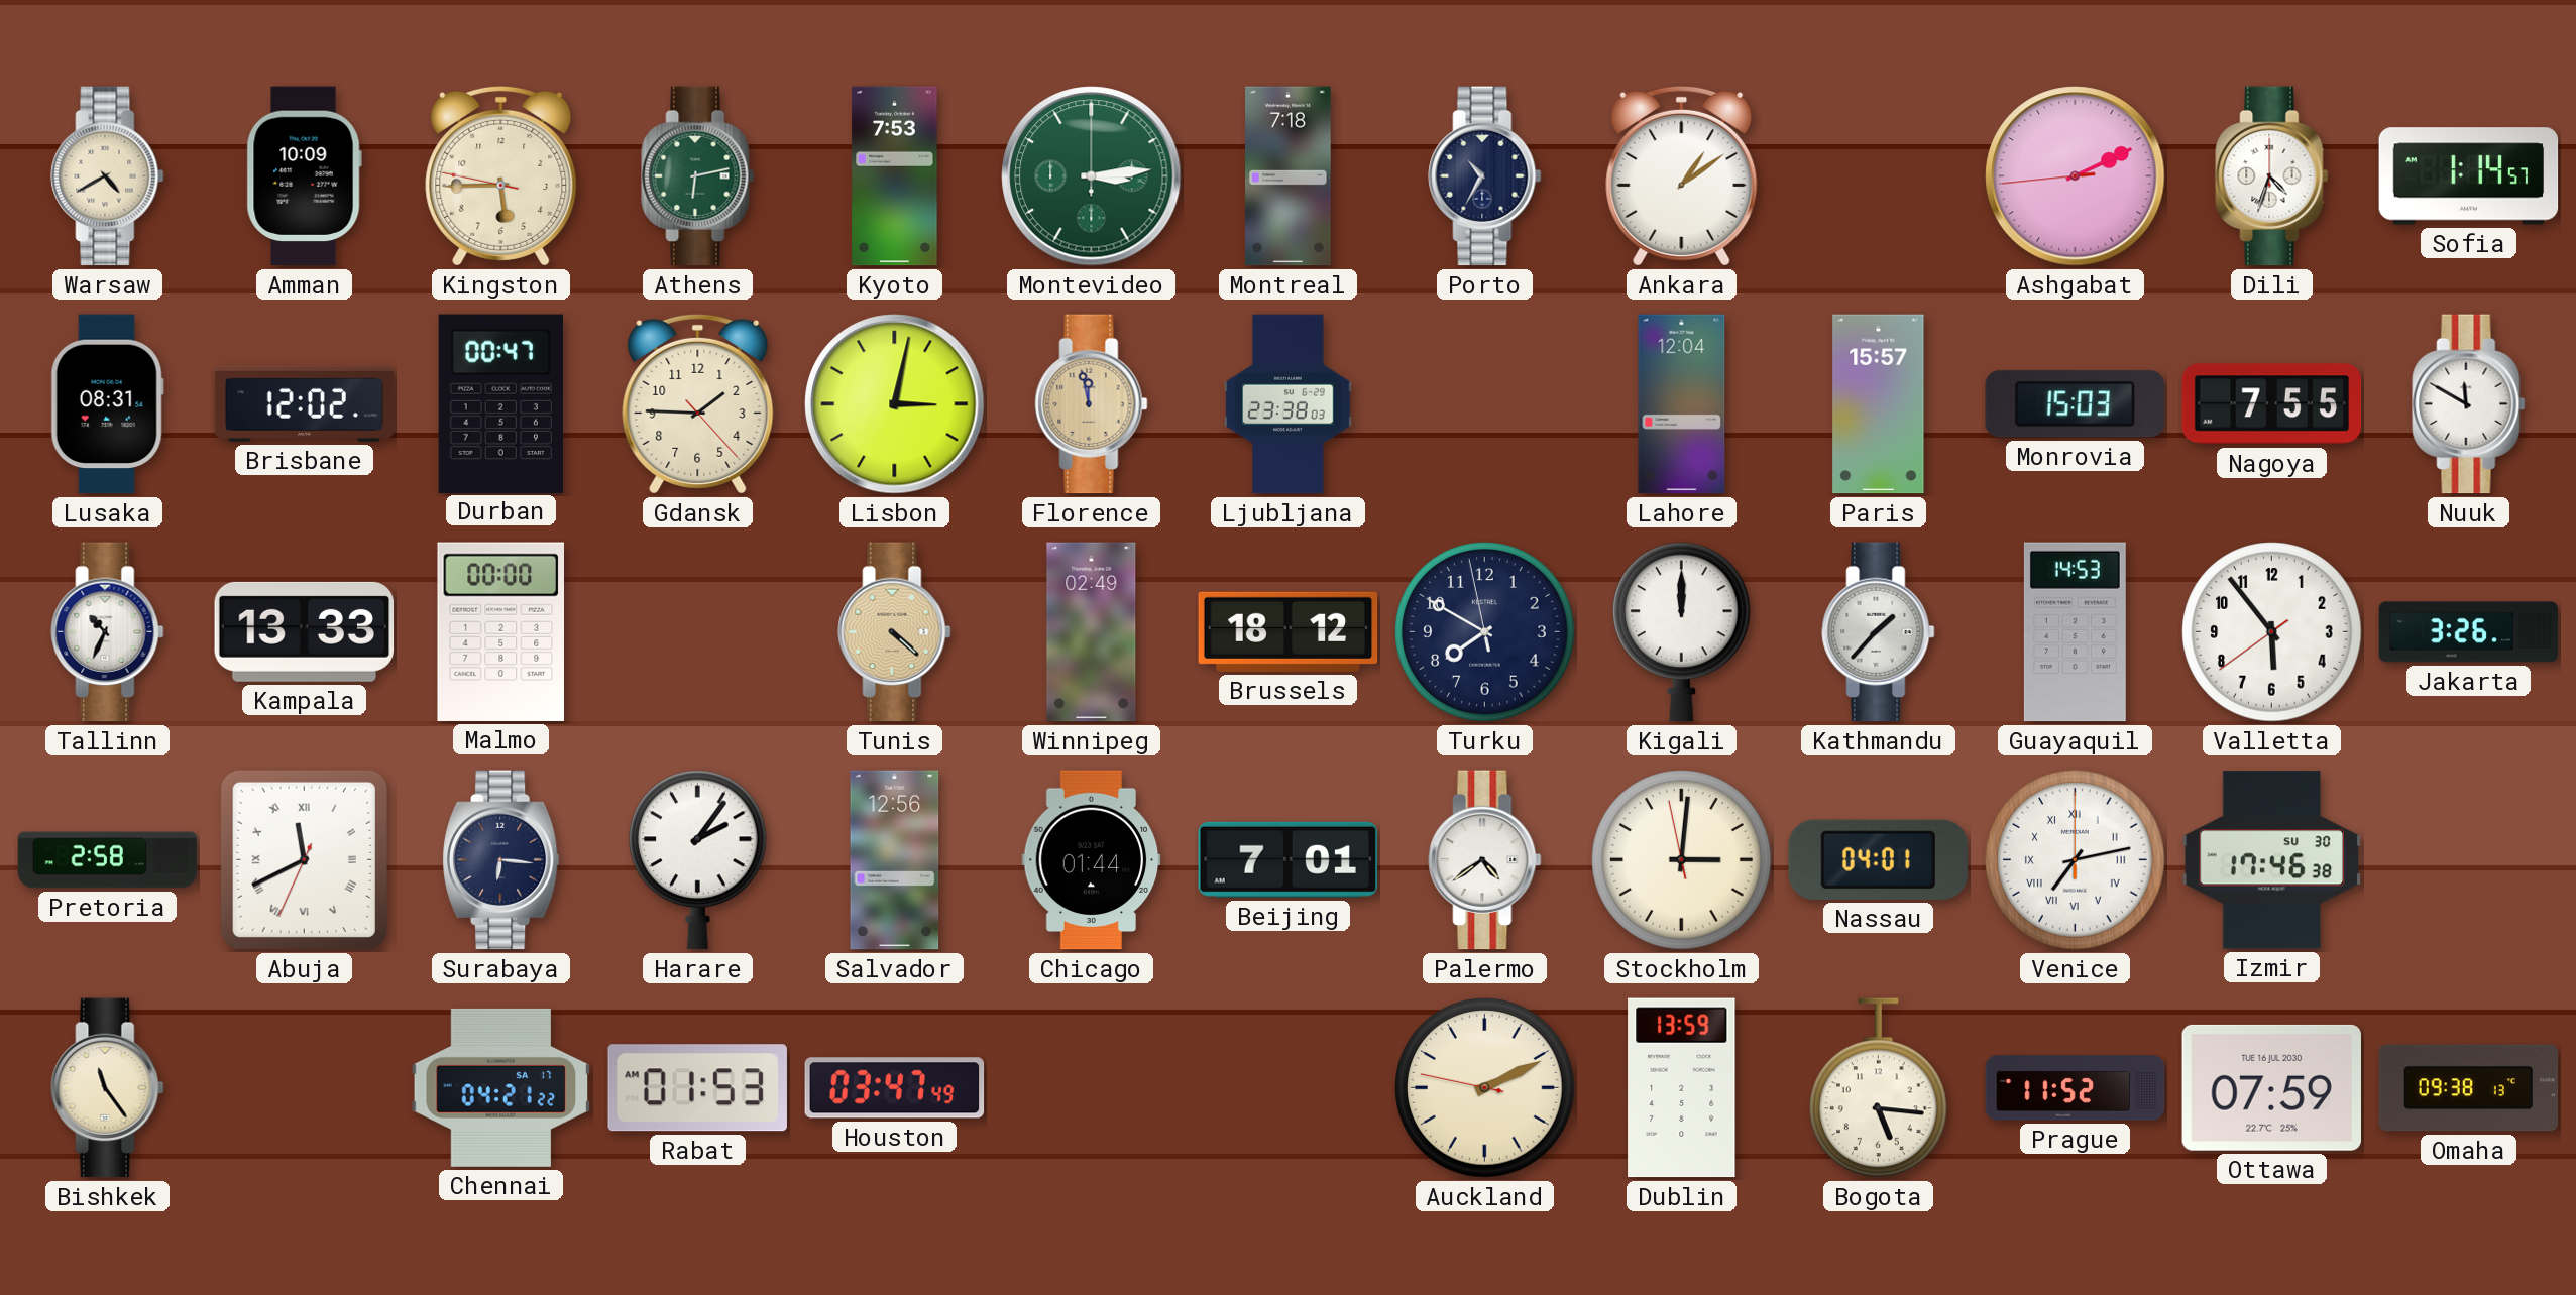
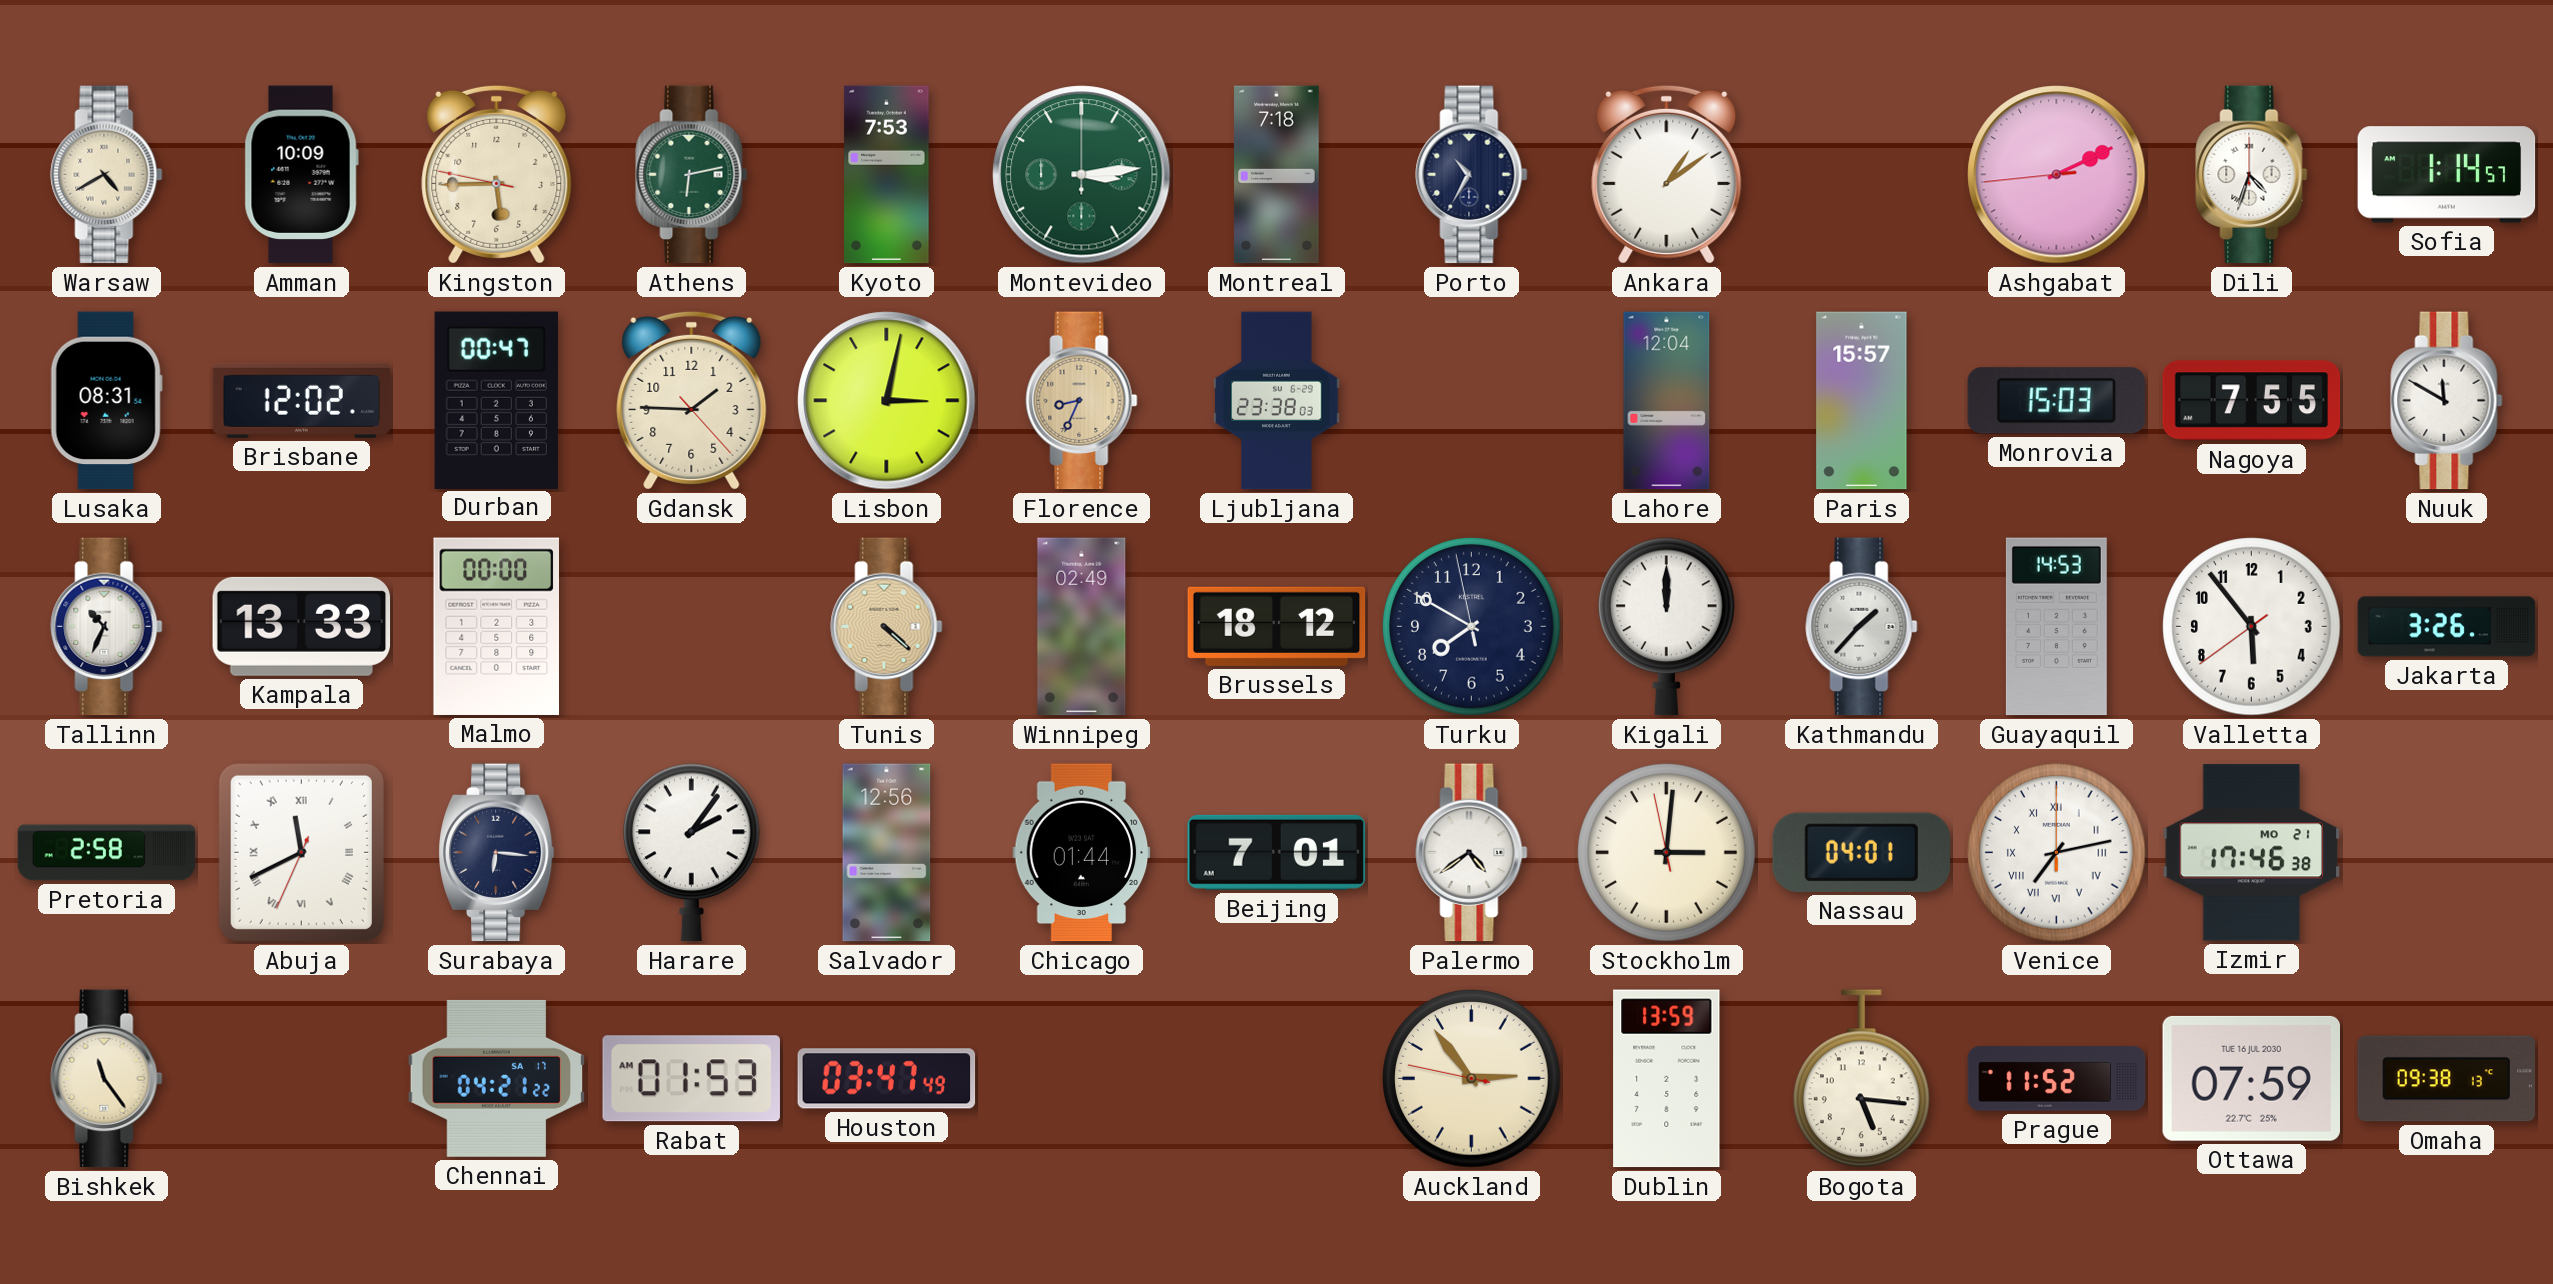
Florence: 11:58 -> 8:34 (1082, 401)
Izmir date: SU 30 -> MO 21 (2252, 853)
Auckland: 2:10 -> 2:53 (1472, 1079)
